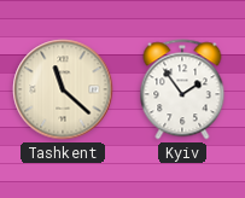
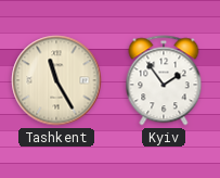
Tashkent: 11:22 -> 11:25 (56, 80)
